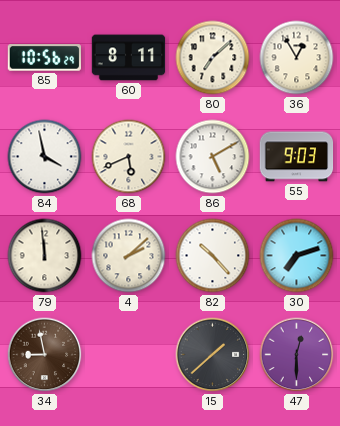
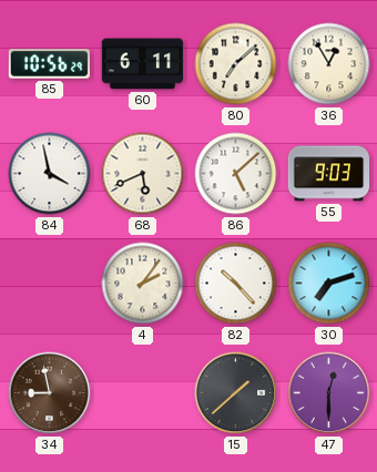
60: 8:11 -> 6:11 (143, 64)
86: 5:10 -> 5:08 (236, 174)
79: 11:59 -> none (45, 256)
4: 2:08 -> 2:06 (143, 284)
